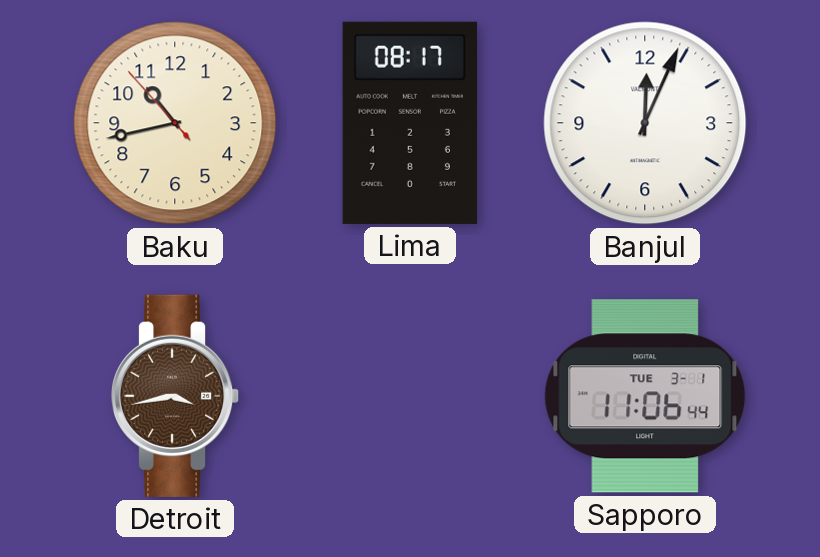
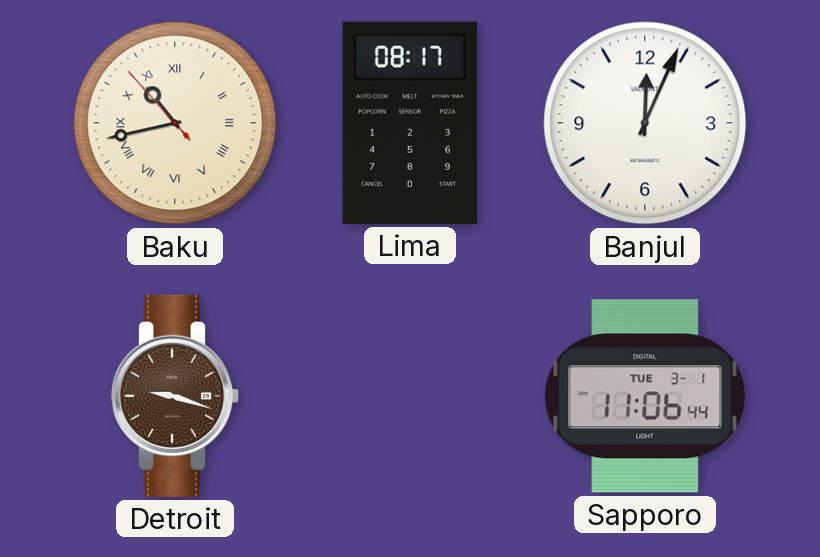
Baku numerals: Arabic -> Roman (175, 123)
Detroit: 3:43 -> 9:18 (175, 396)
